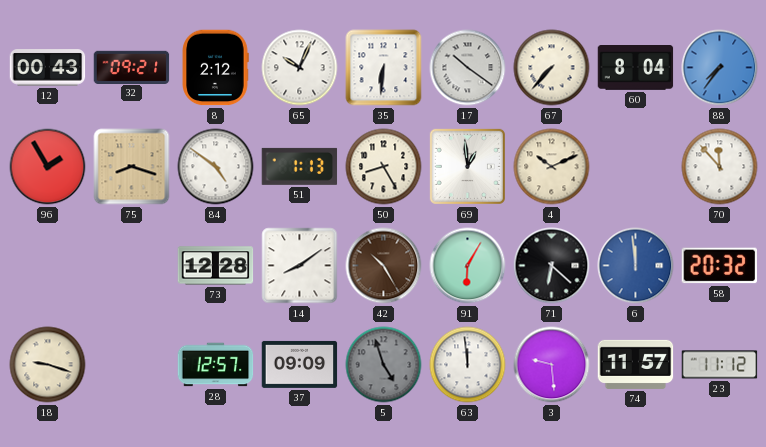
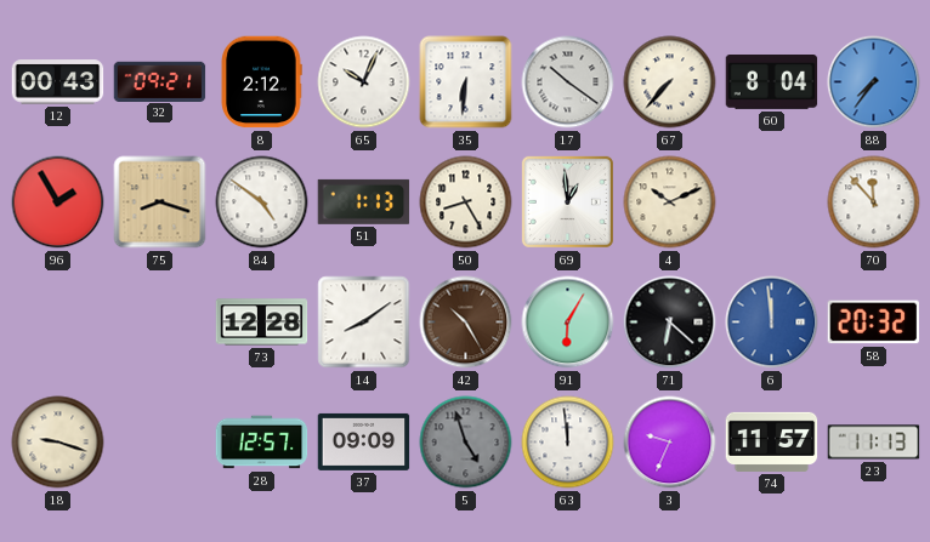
3: 9:29 -> 9:34 (670, 443)
23: 11:12 -> 11:13 (874, 443)
